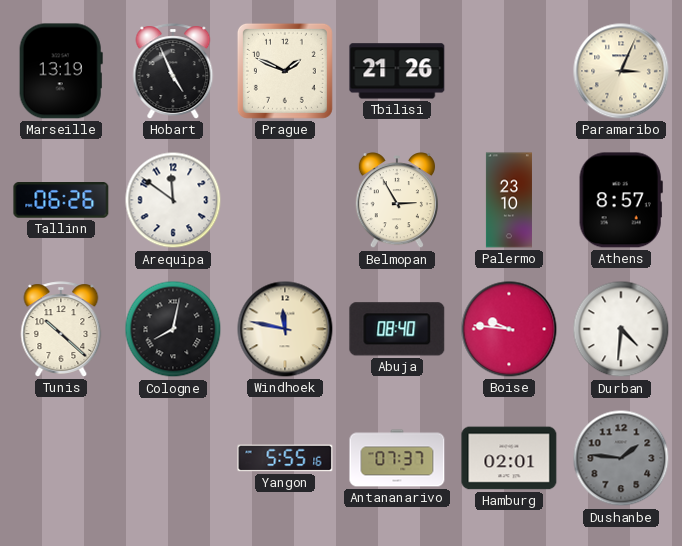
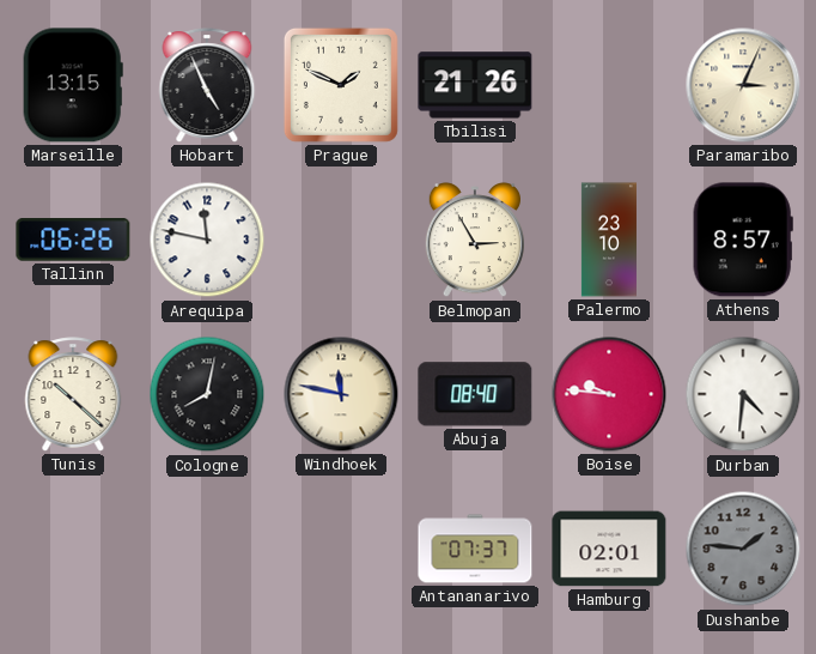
Marseille: 13:19 -> 13:15 (73, 85)
Arequipa: 11:51 -> 11:47 (207, 240)
Yangon: 5:55 -> none (285, 458)
